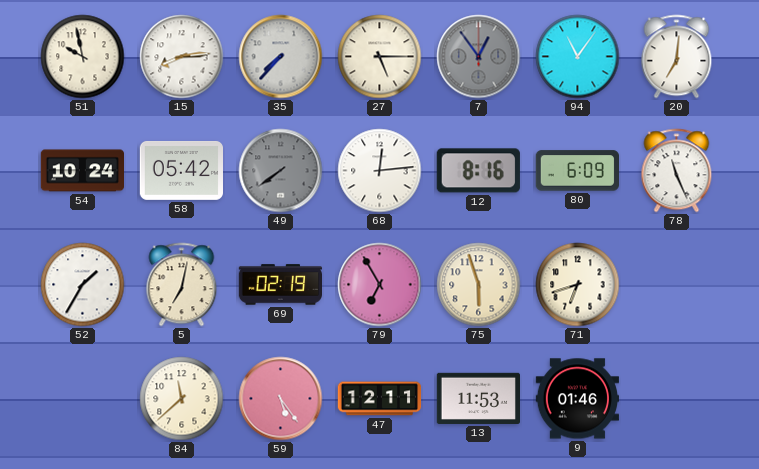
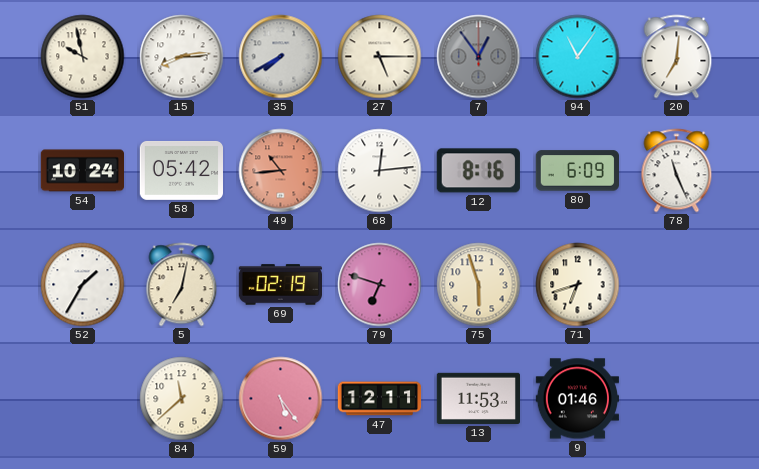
35: 7:37 -> 7:40 (281, 57)
49: 7:39 -> 10:44 (281, 171)
49 dial: grey -> salmon (281, 171)
79: 6:55 -> 6:48 (380, 285)
